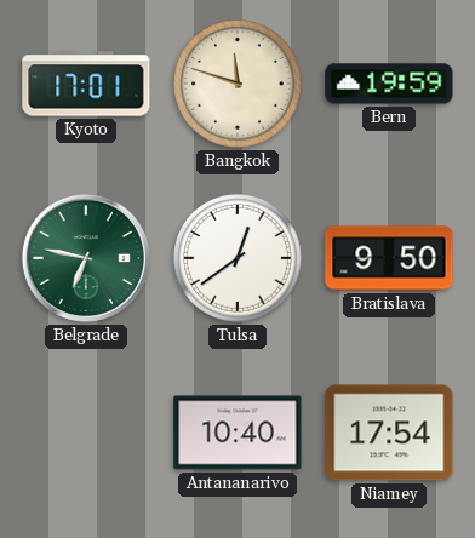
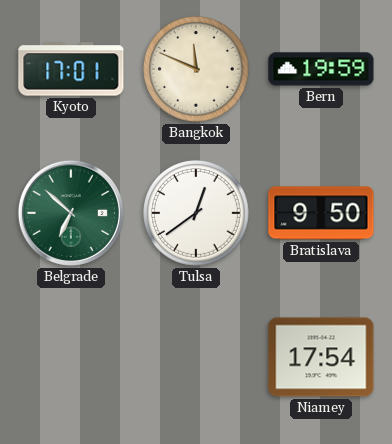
Bangkok: 11:48 -> 11:49 (197, 70)
Belgrade: 6:47 -> 6:52 (71, 213)
Antananarivo: 10:40 -> none (237, 433)
